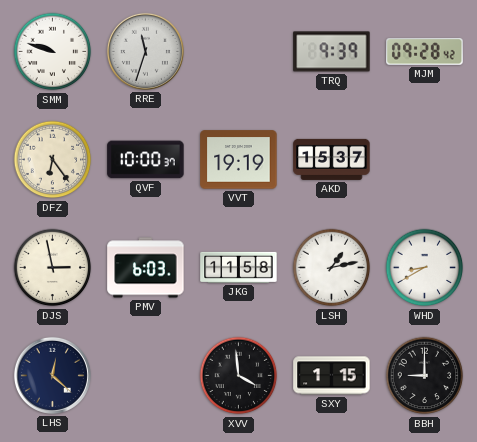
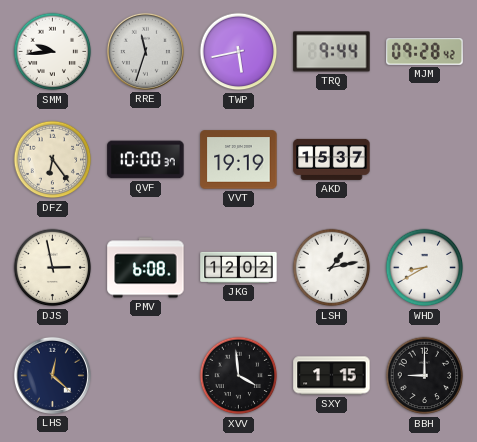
SMM: 9:48 -> 9:44 (53, 52)
TWP: none -> 5:43 (239, 52)
TRQ: 9:39 -> 9:44 (332, 52)
PMV: 6:03 -> 6:08 (146, 268)
JKG: 11:58 -> 12:02 (239, 267)
